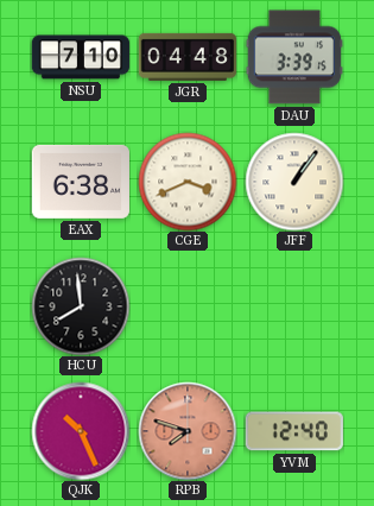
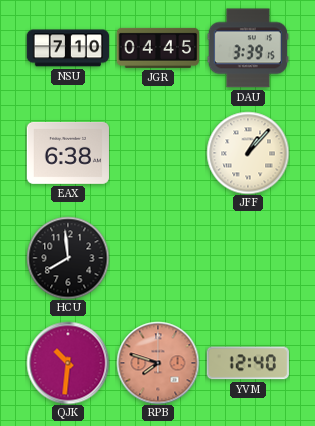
JGR: 04:48 -> 04:45 (158, 48)
CGE: 3:41 -> none (188, 182)
JFF: 1:06 -> 1:07 (248, 153)
QJK: 10:26 -> 10:31 (68, 363)
